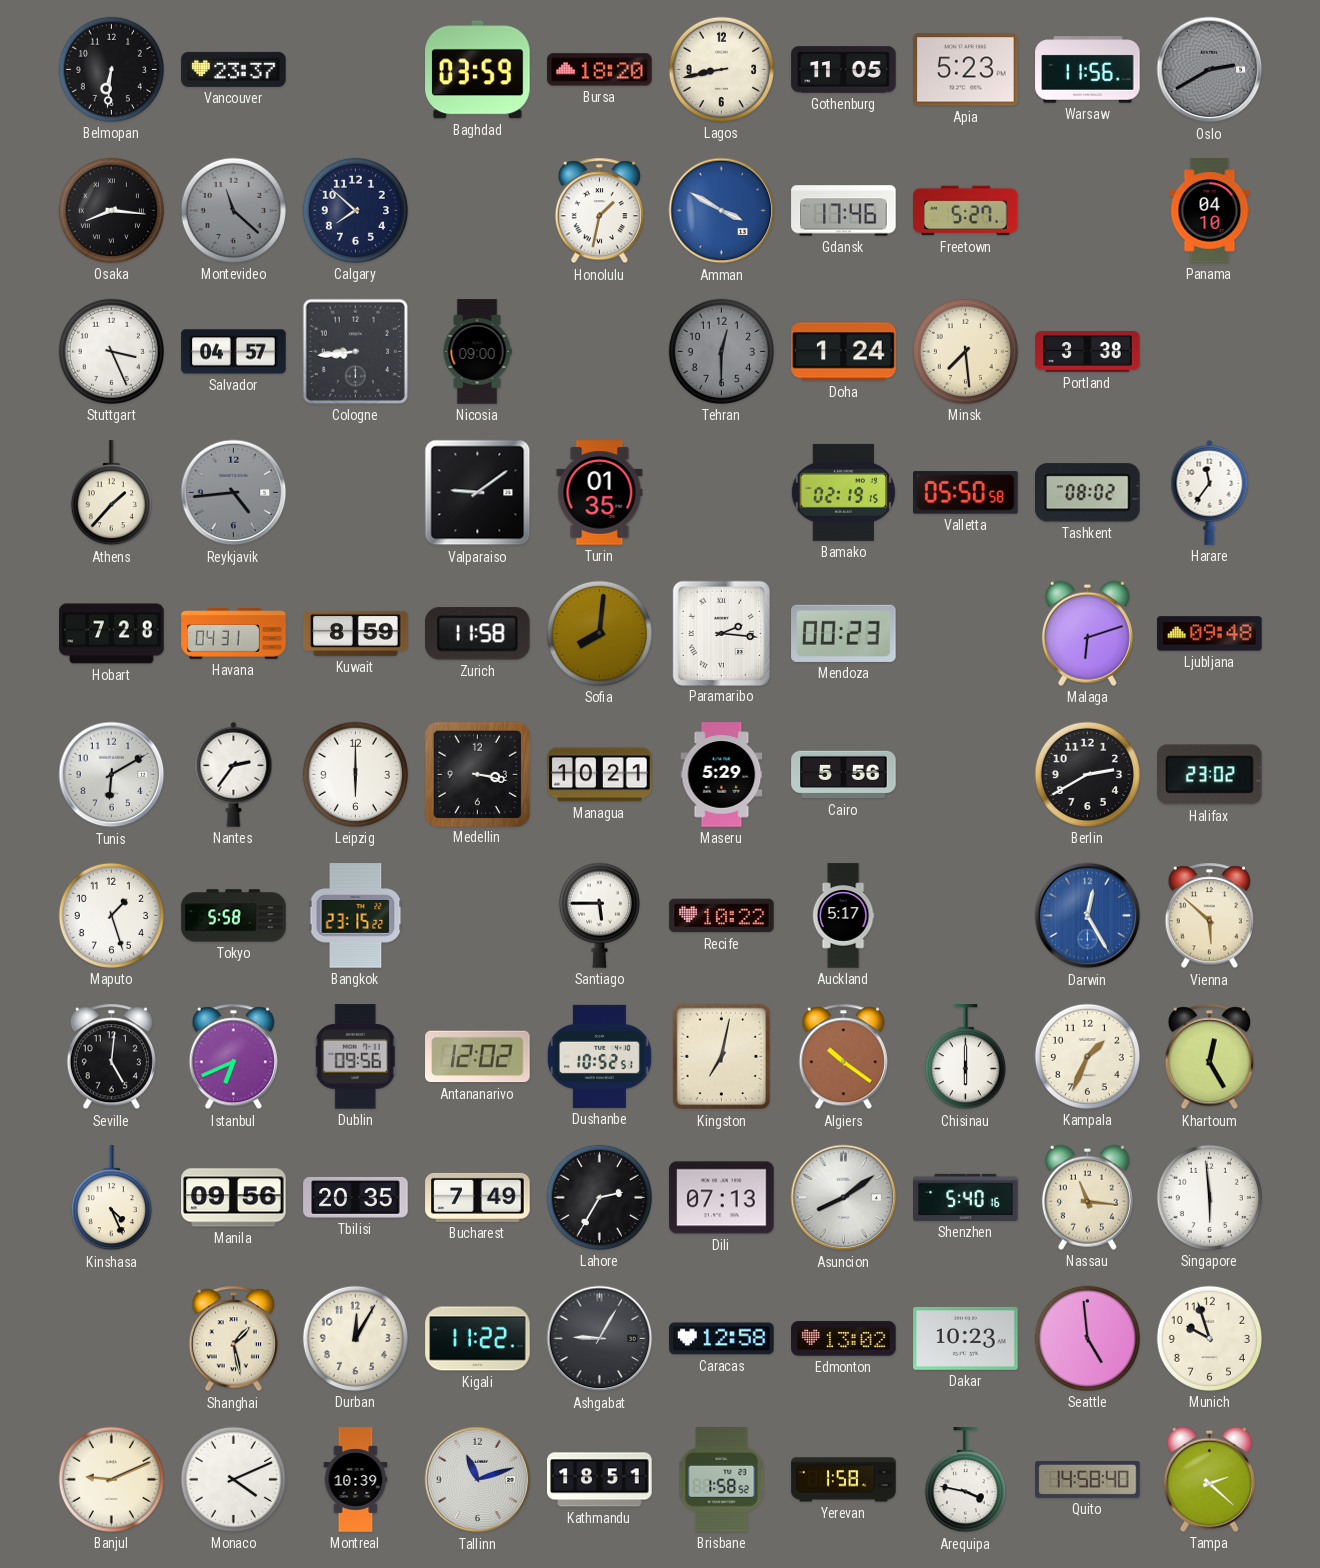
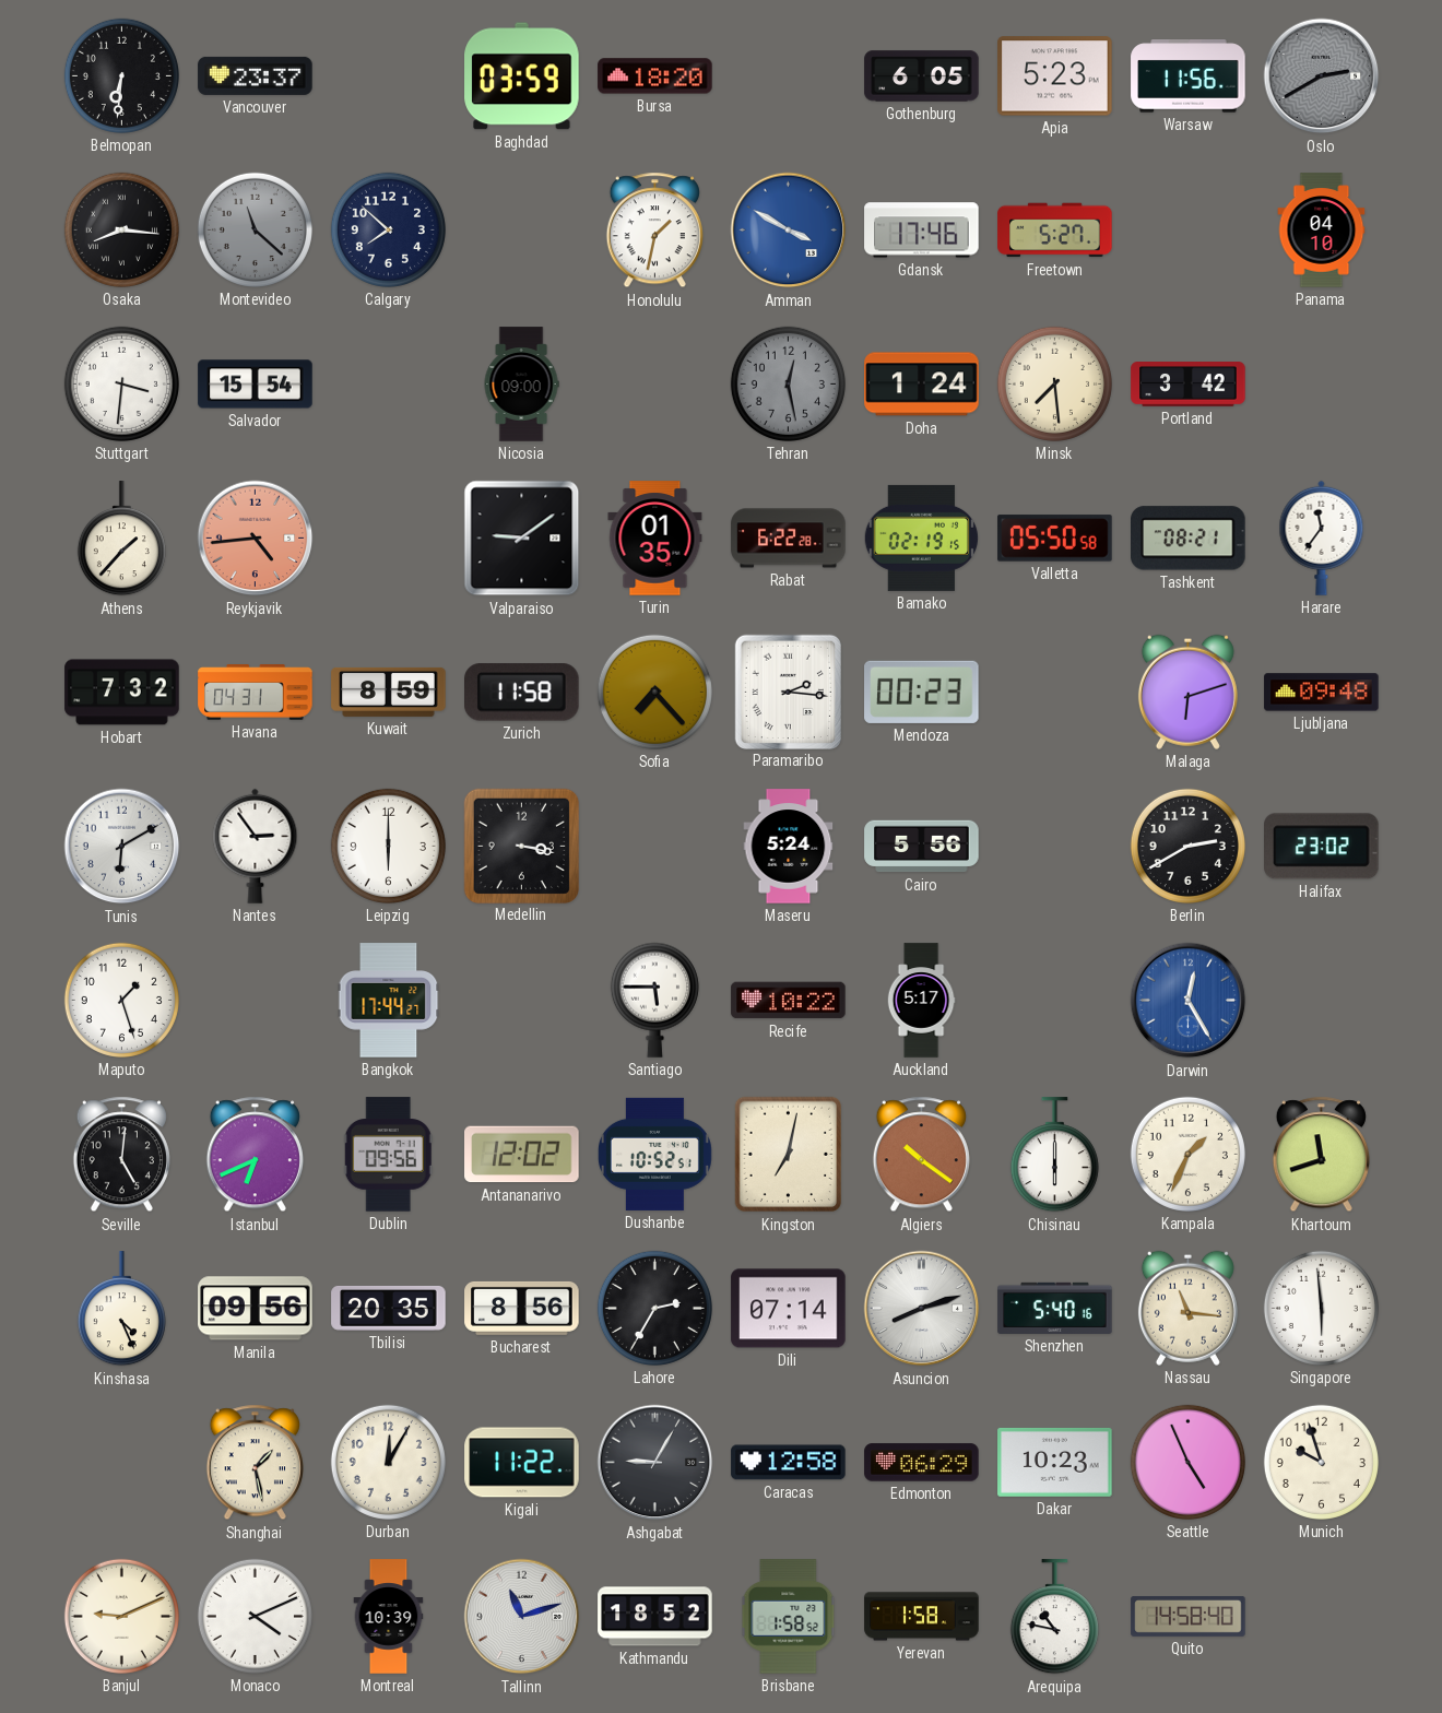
Lagos: 8:43 -> none (721, 69)
Gothenburg: 11:05 -> 6:05 (922, 76)
Stuttgart: 3:26 -> 3:31 (121, 383)
Salvador: 04:57 -> 15:54 (256, 385)
Cologne: 8:44 -> none (355, 351)
Tehran: 12:30 -> 12:28 (788, 383)
Portland: 3:38 -> 3:42 (1189, 385)
Reykjavik dial: grey -> salmon (256, 539)
Rabat: none -> 6:22 (789, 539)
Tashkent: 08:02 -> 08:21 (1189, 539)
Hobart: 7:28 -> 7:32 (122, 693)
Sofia: 8:01 -> 7:23 (654, 692)
Nantes: 2:36 -> 2:54 (256, 846)
Managua: 10:21 -> none (600, 775)
Maseru: 5:29 -> 5:24 (789, 847)
Tokyo: 5:58 -> none (234, 916)
Bangkok: 23:15 -> 17:44 (389, 1001)
Vienna: 5:52 -> none (1209, 916)
Khartoum: 12:25 -> 11:42 (1321, 1155)
Bucharest: 7:49 -> 8:56 (522, 1308)
Dili: 07:13 -> 07:14 (789, 1309)
Asuncion: 8:09 -> 8:12 (922, 1309)
Edmonton: 13:02 -> 06:29 (922, 1463)
Seattle: 4:59 -> 4:56 (1187, 1462)
Kathmandu: 18:51 -> 18:52 (655, 1617)
Arequipa: 3:47 -> 10:47 (1054, 1617)
Tampa: 2:22 -> none (1209, 1479)
